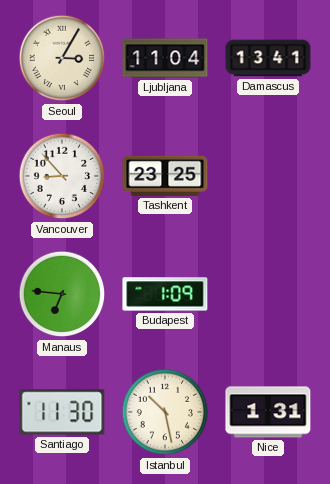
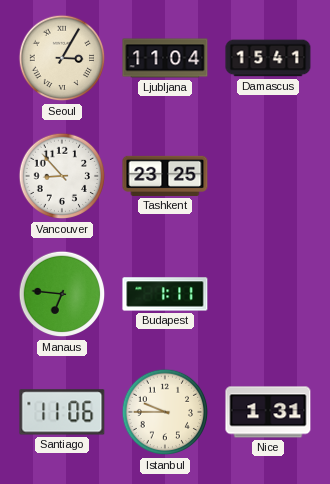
Damascus: 13:41 -> 15:41 (268, 58)
Budapest: 1:09 -> 1:11 (165, 294)
Santiago: 11:30 -> 11:06 (62, 412)
Istanbul: 10:28 -> 9:45 (165, 412)
